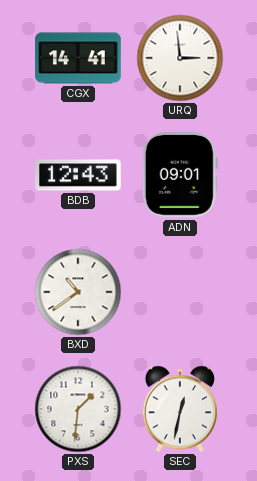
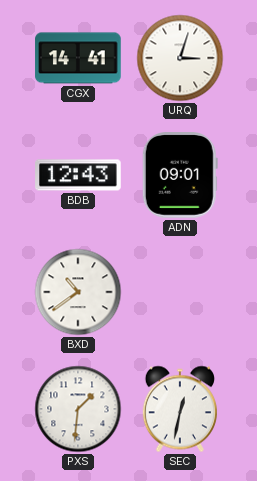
URQ: 2:59 -> 3:03 (180, 58)
